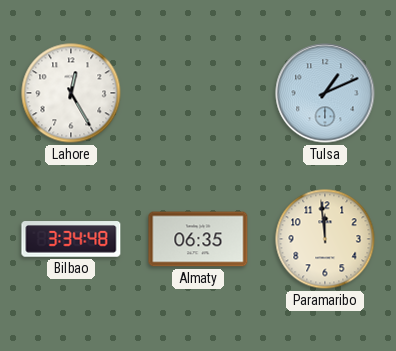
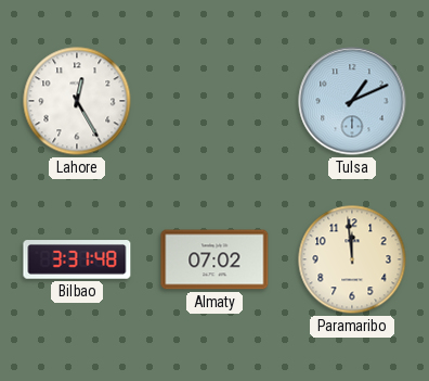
Bilbao: 3:34 -> 3:31 (77, 259)
Almaty: 06:35 -> 07:02 (214, 259)
